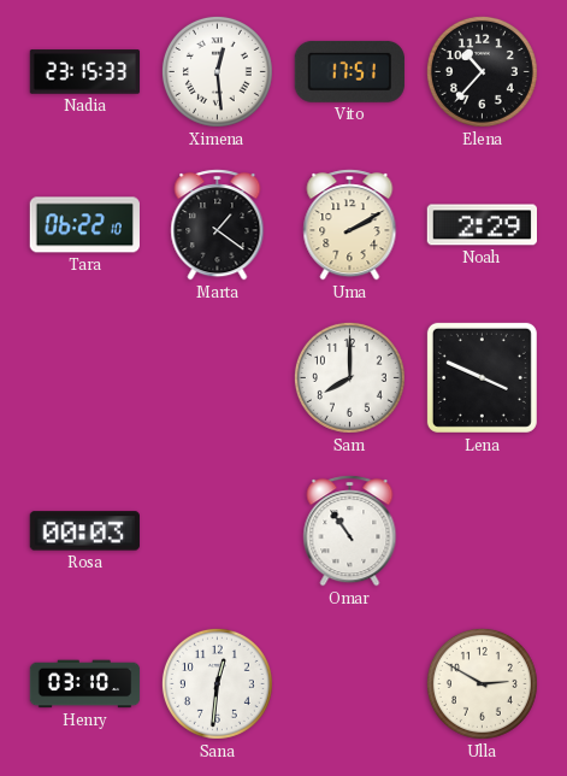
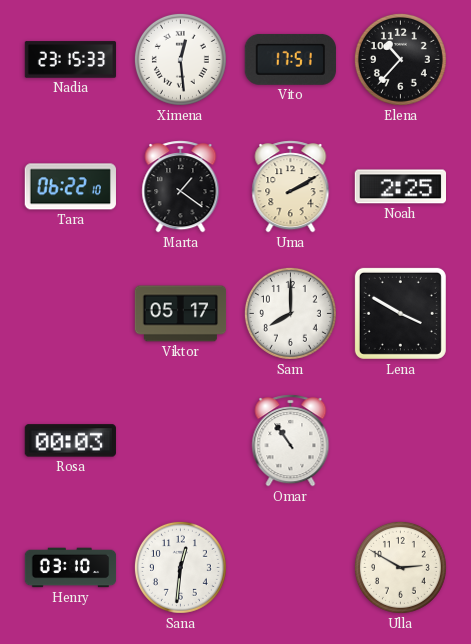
Noah: 2:29 -> 2:25 (400, 187)
Viktor: none -> 05:17 (181, 314)
Lena: 3:49 -> 3:50 (400, 313)
